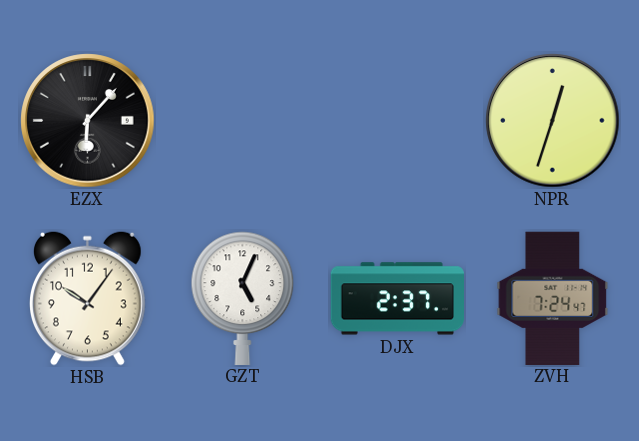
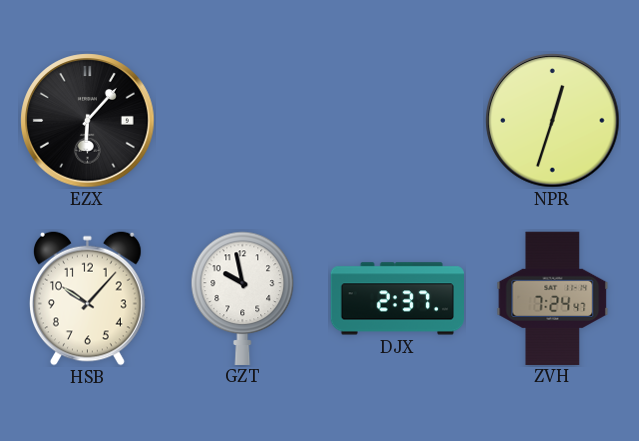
HSB: 10:06 -> 10:07 (88, 298)
GZT: 5:04 -> 9:58 (243, 298)
